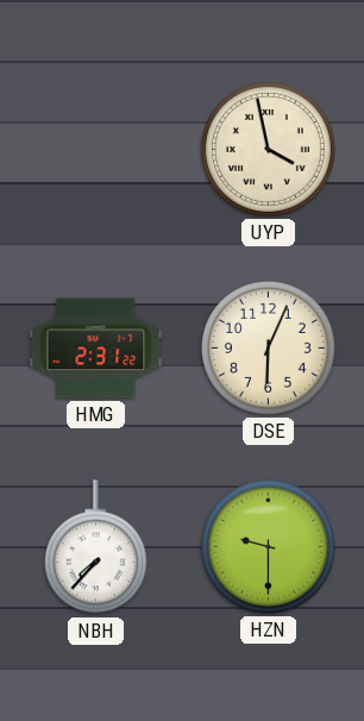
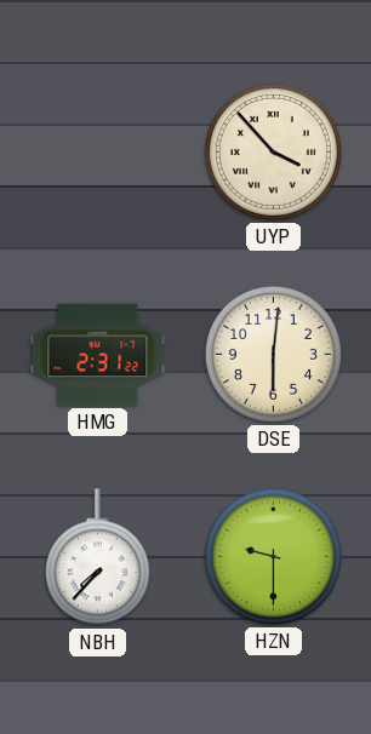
UYP: 3:58 -> 3:53 (273, 151)
DSE: 6:04 -> 6:01 (273, 354)
